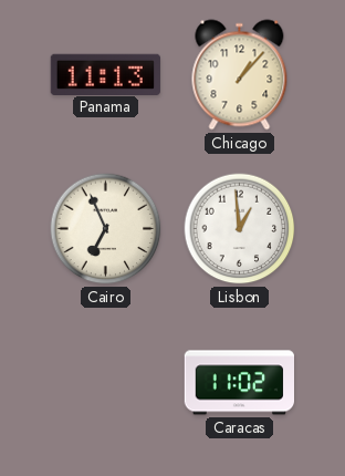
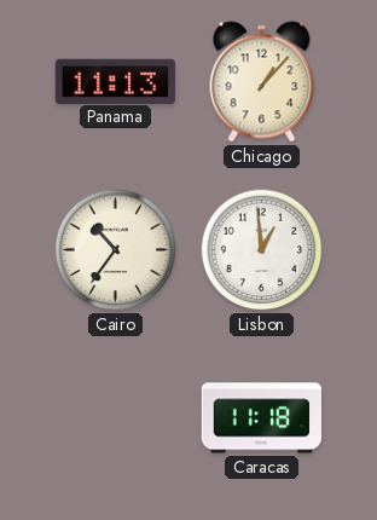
Cairo: 6:56 -> 10:36 (116, 250)
Caracas: 11:02 -> 11:18 (261, 418)
